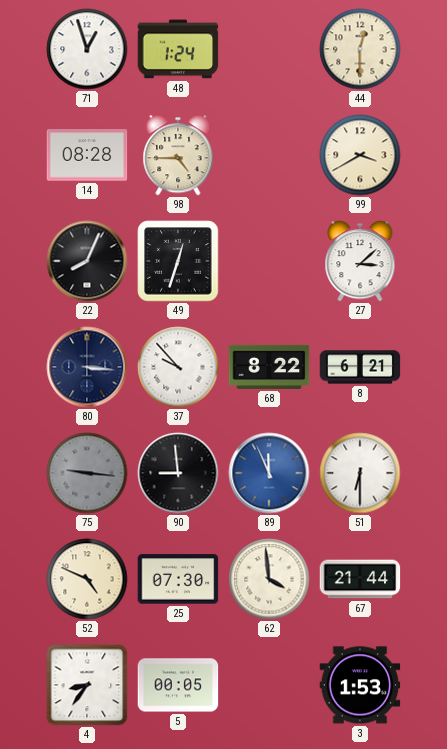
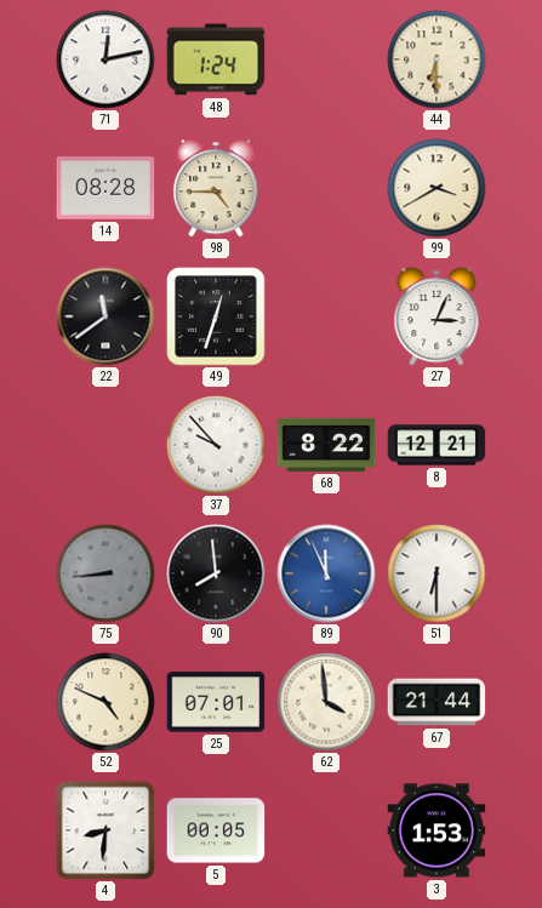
71: 12:57 -> 12:13 (105, 59)
44: 12:30 -> 6:30 (437, 59)
22: 8:04 -> 11:39 (105, 316)
27: 3:08 -> 3:04 (437, 316)
80: 3:16 -> none (87, 367)
8: 6:21 -> 12:21 (437, 445)
75: 9:16 -> 8:44 (105, 573)
90: 8:59 -> 7:59 (216, 573)
25: 07:30 -> 07:01 (216, 702)
4: 8:36 -> 8:31 (105, 830)
